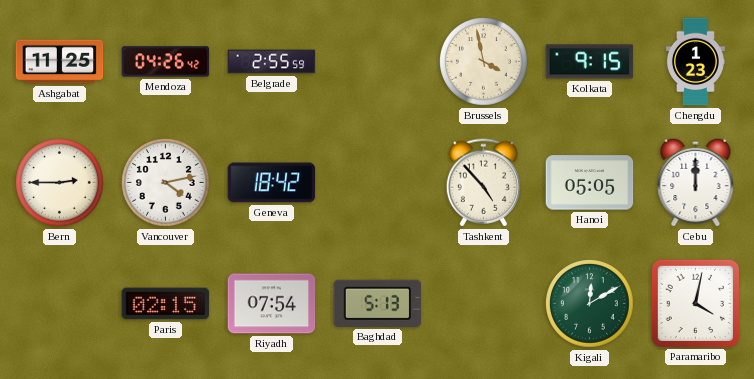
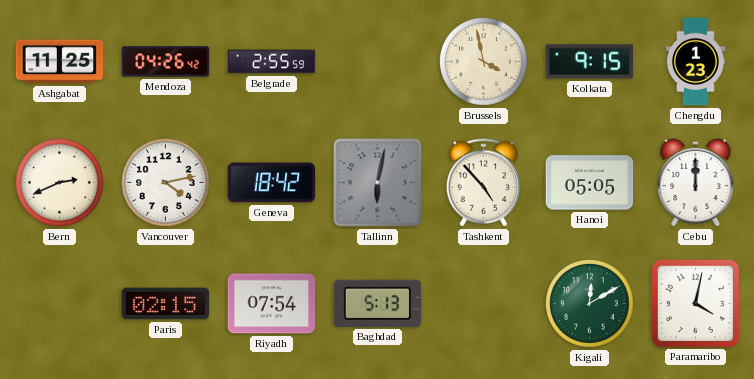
Bern: 2:45 -> 2:41 (60, 183)
Tallinn: none -> 6:02 (378, 183)
